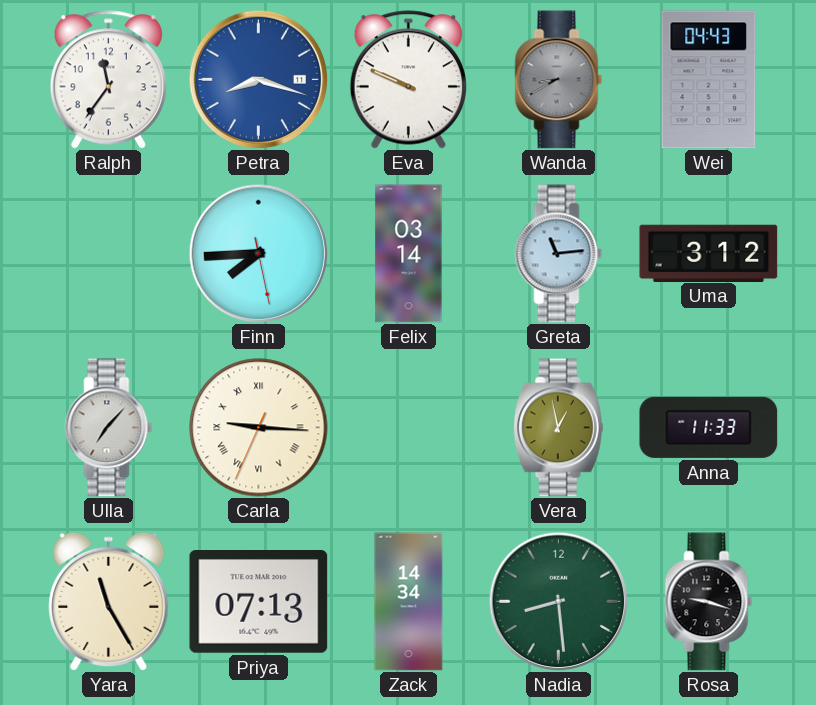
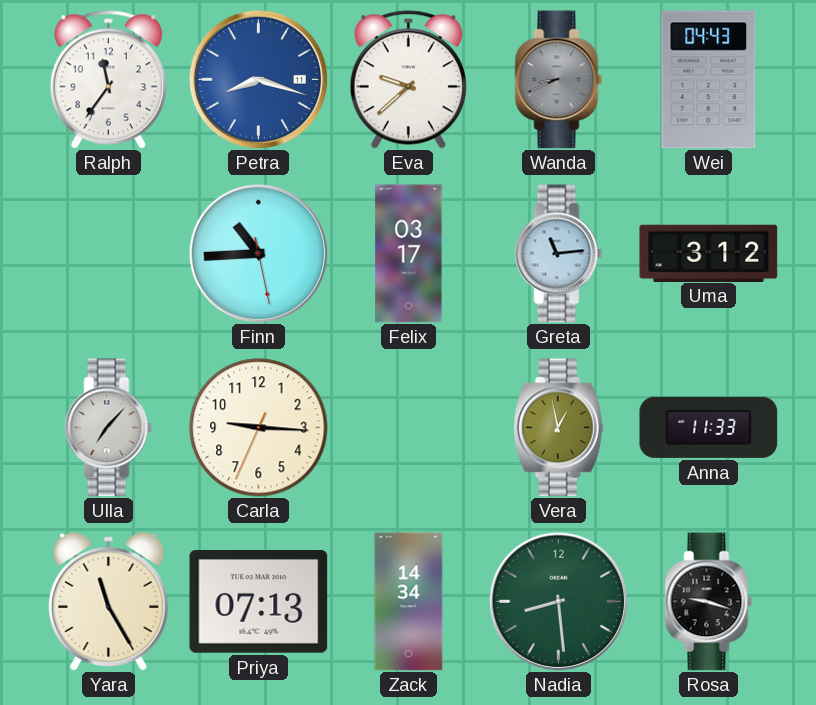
Eva: 9:49 -> 9:38 (408, 80)
Wanda: 8:40 -> 8:41 (559, 80)
Finn: 7:44 -> 10:44 (258, 253)
Felix: 03:14 -> 03:17 (409, 254)
Carla numerals: Roman -> Arabic (259, 428)
